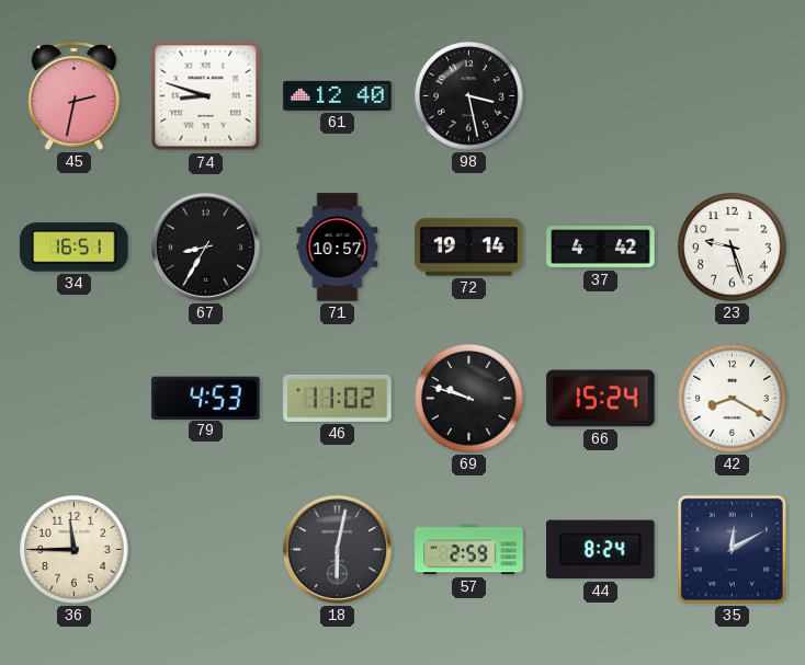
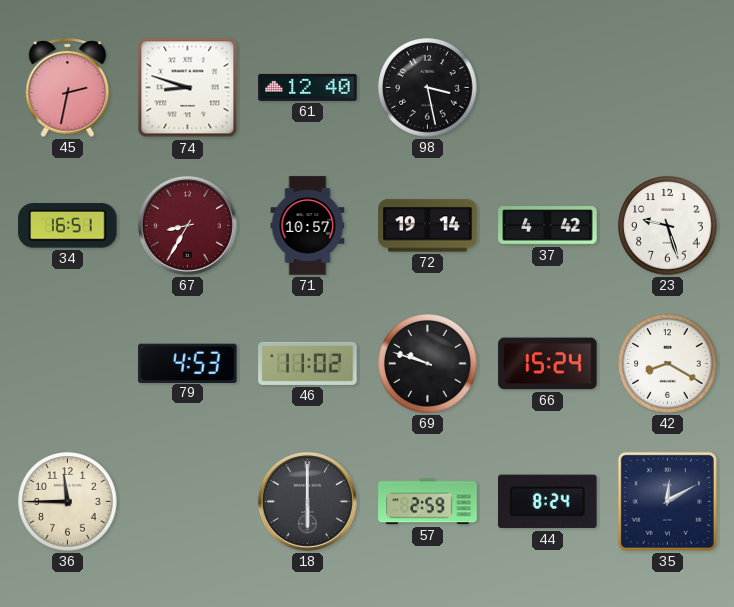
67 dial: black -> burgundy (187, 225)
18: 6:02 -> 6:00 (307, 501)
